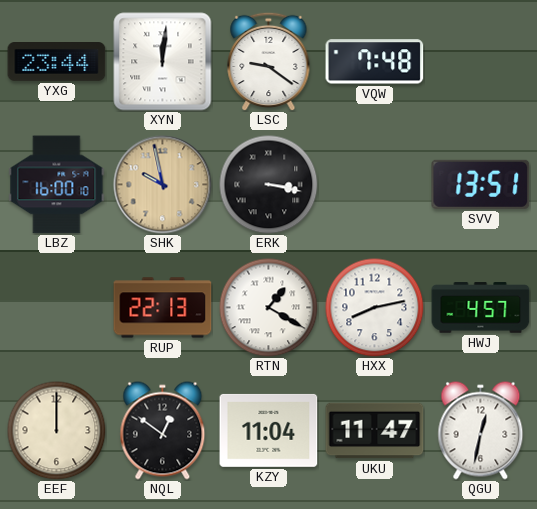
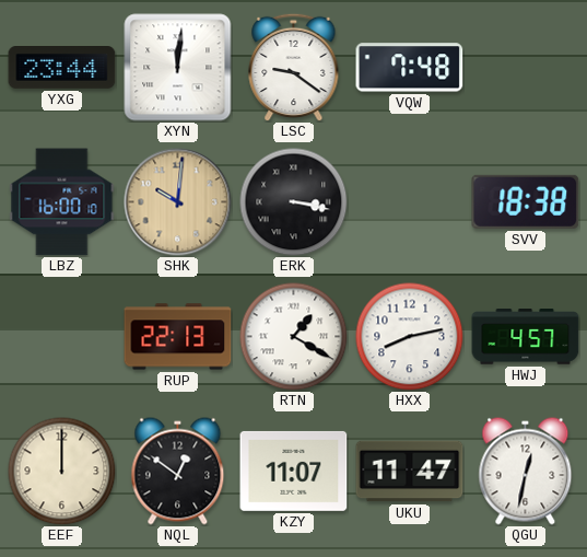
SHK: 9:58 -> 10:01 (178, 202)
SVV: 13:51 -> 18:38 (526, 201)
KZY: 11:04 -> 11:07 (294, 471)
